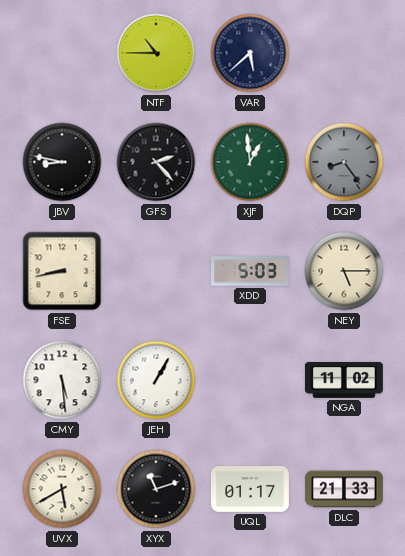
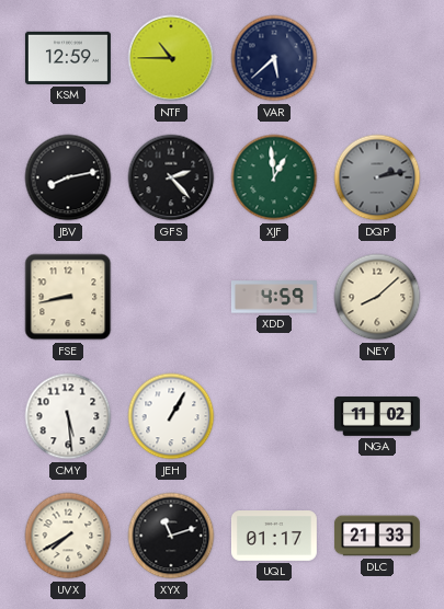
KSM: none -> 12:59 (68, 58)
JBV: 8:47 -> 8:13 (68, 177)
DQP: 8:24 -> 2:13 (377, 177)
XDD: 5:03 -> 4:59 (274, 297)
NEY: 5:15 -> 8:08 (377, 297)
UVX: 5:40 -> 7:40 (68, 536)
